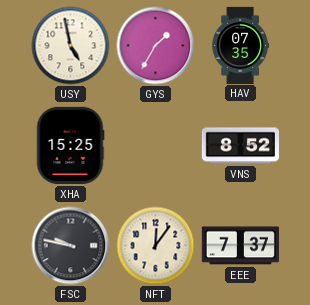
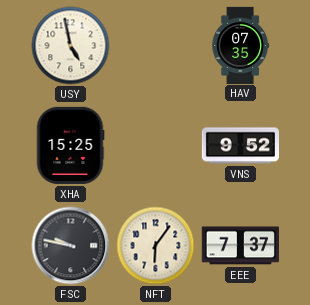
GYS: 1:35 -> none (156, 46)
VNS: 8:52 -> 9:52 (240, 146)
NFT: 12:06 -> 6:06 (156, 246)
